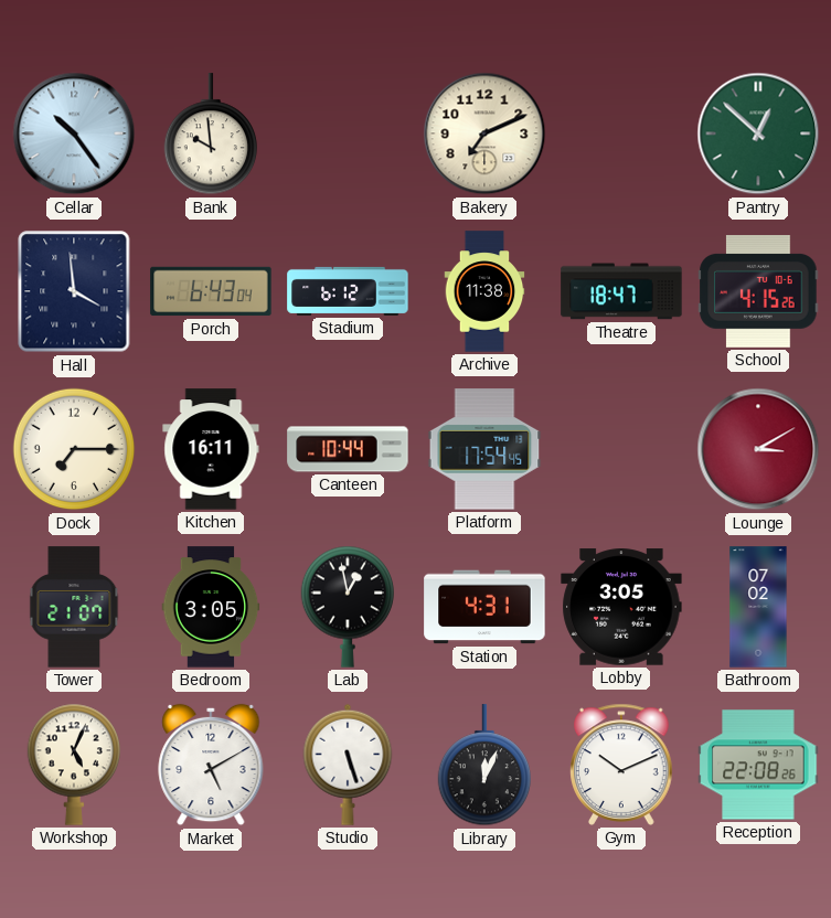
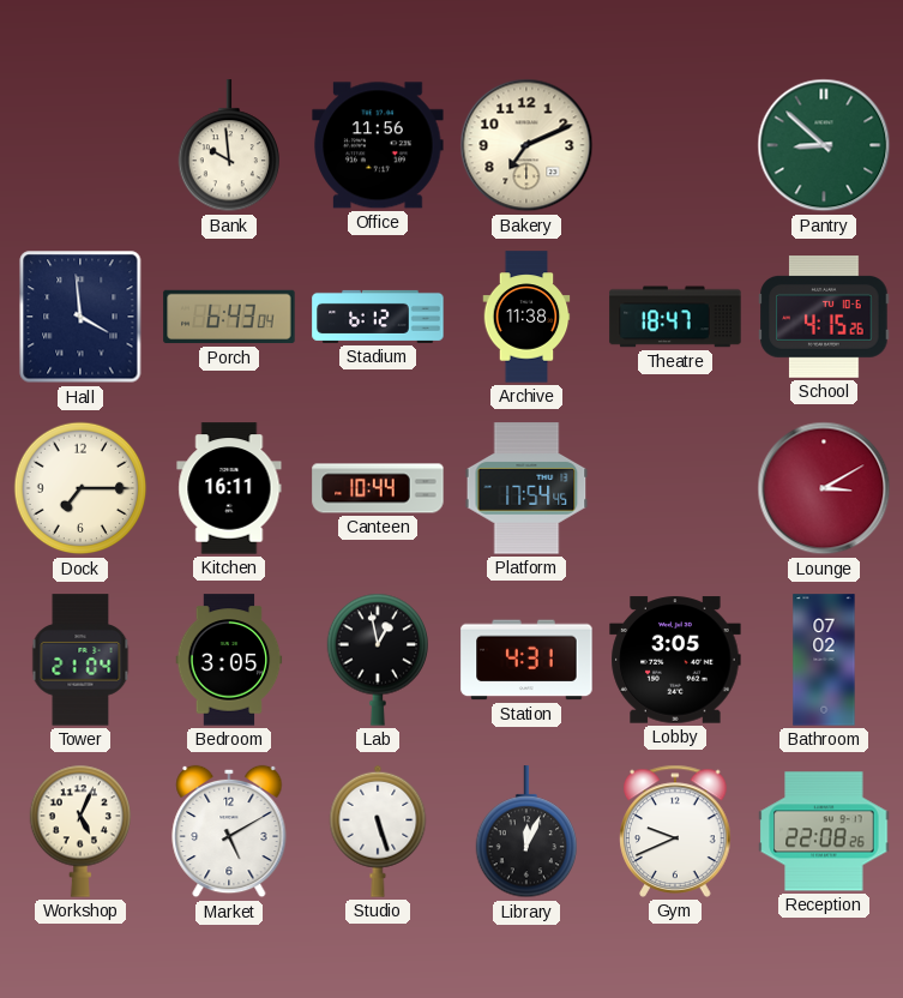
Cellar: 10:24 -> none (74, 134)
Office: none -> 11:56 (378, 145)
Pantry: 12:52 -> 8:52 (824, 145)
Tower: 21:07 -> 21:04 (80, 660)
Gym: 10:11 -> 9:41 (675, 831)
